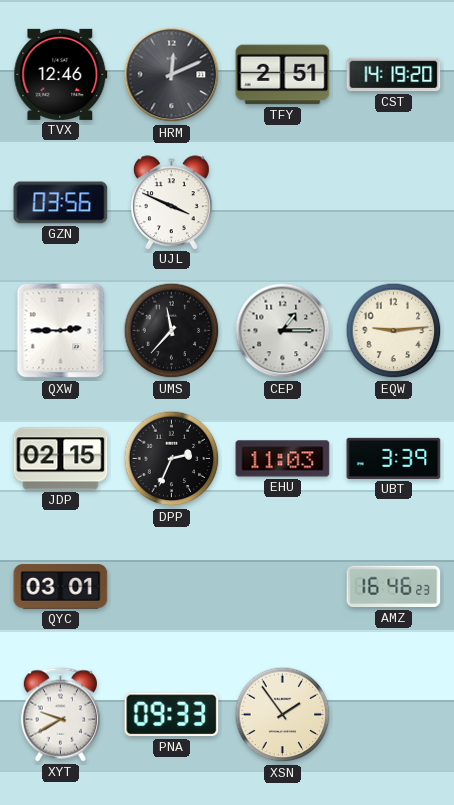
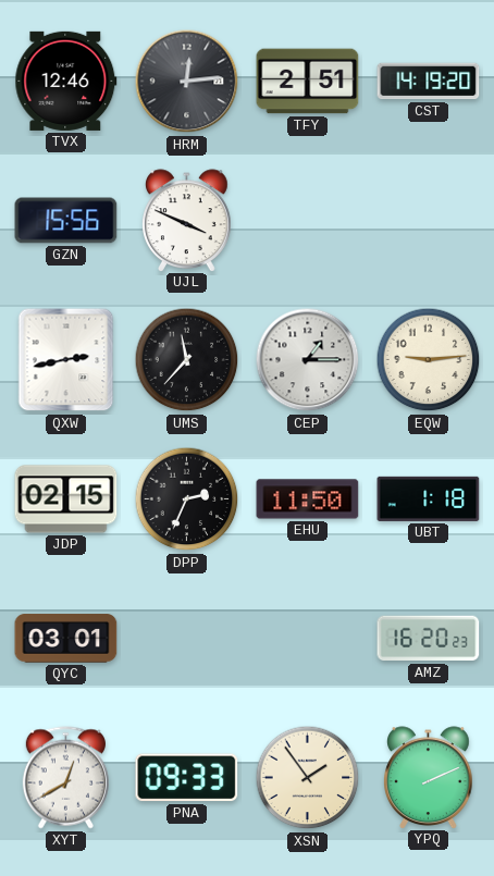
HRM: 12:11 -> 12:14 (187, 82)
GZN: 03:56 -> 15:56 (66, 221)
QXW: 2:45 -> 2:43 (66, 360)
EHU: 11:03 -> 11:50 (308, 499)
UBT: 3:39 -> 1:18 (429, 498)
AMZ: 16:46 -> 16:20 (429, 639)
XYT: 9:40 -> 12:40 (65, 778)
YPQ: none -> 2:11 (429, 777)
